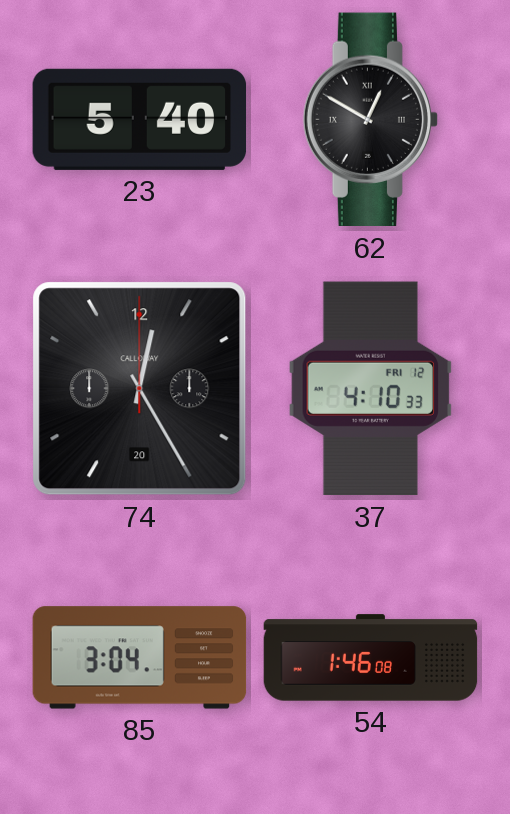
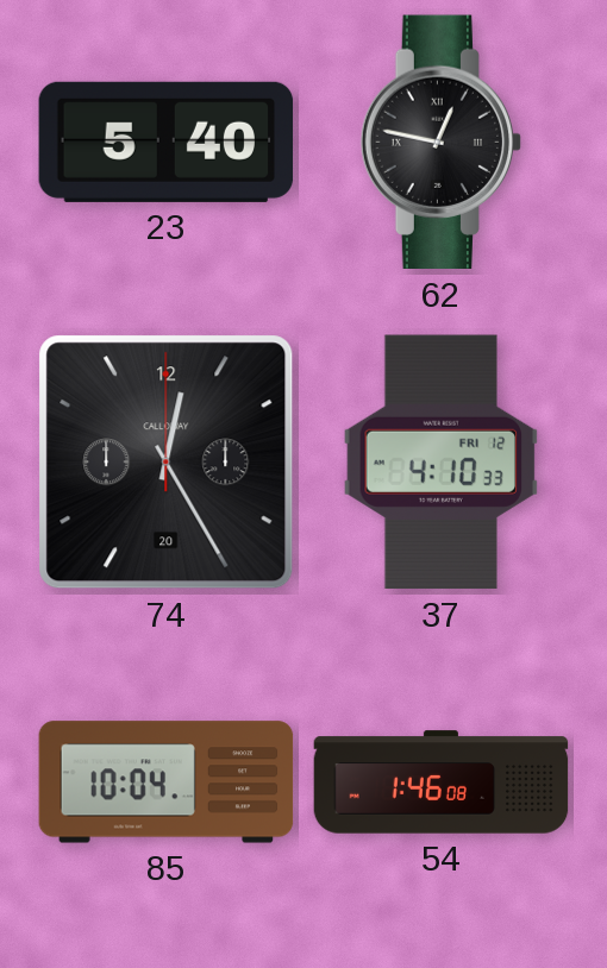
62: 12:50 -> 12:47 (442, 143)
85: 3:04 -> 10:04 (167, 782)
